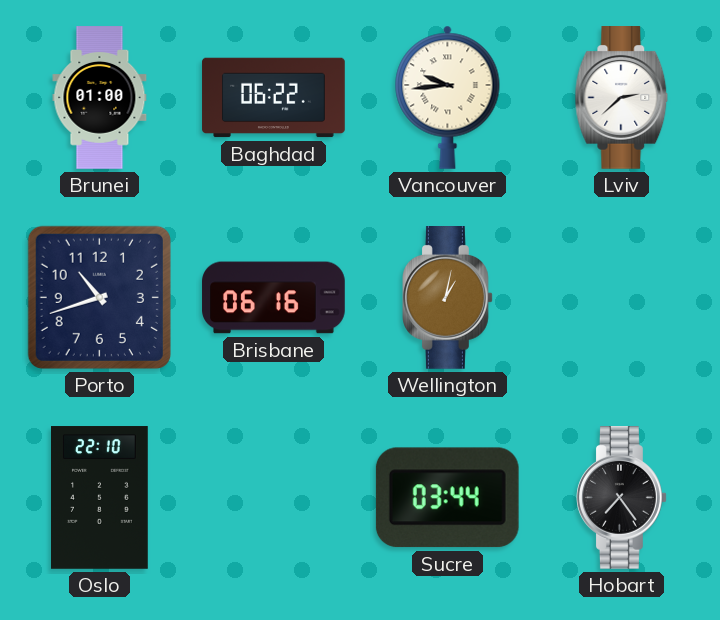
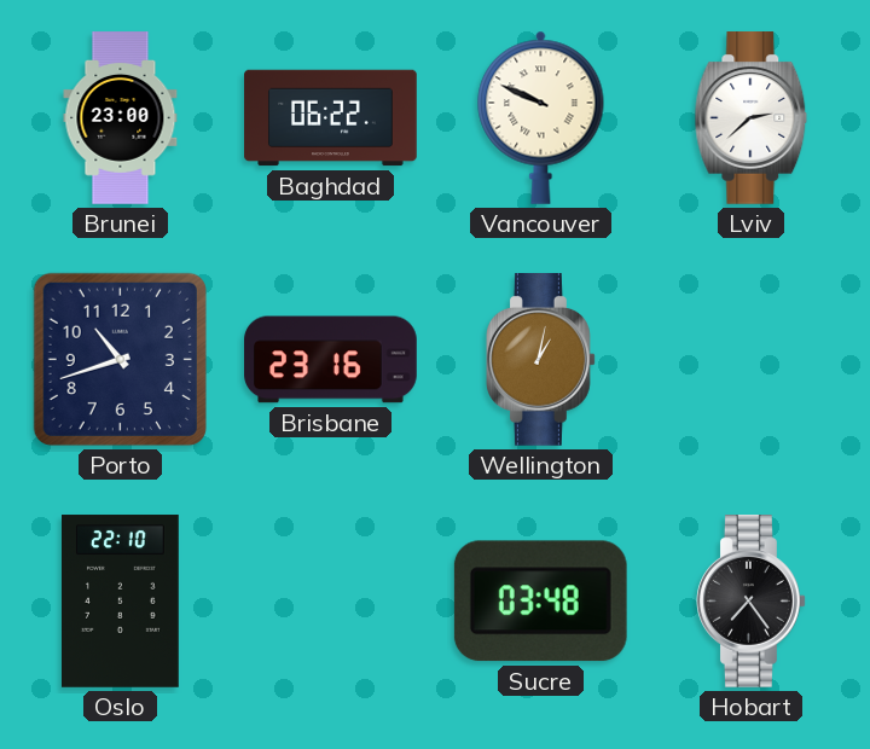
Brunei: 01:00 -> 23:00 (121, 118)
Vancouver: 9:44 -> 9:49 (541, 117)
Brisbane: 06:16 -> 23:16 (331, 360)
Sucre: 03:44 -> 03:48 (540, 602)
